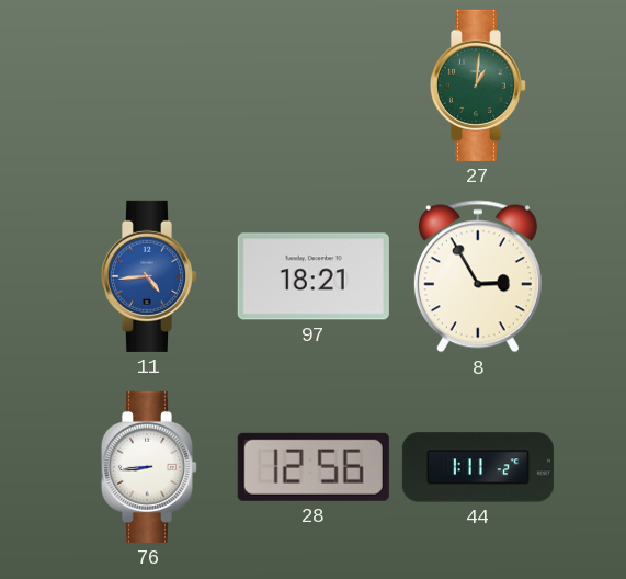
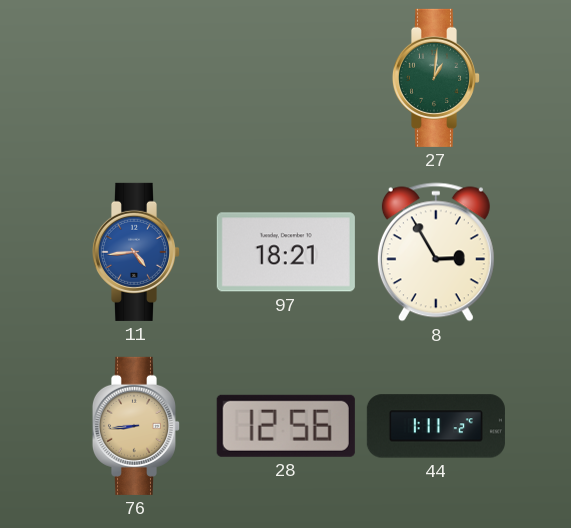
76 dial: white -> champagne (135, 426)
